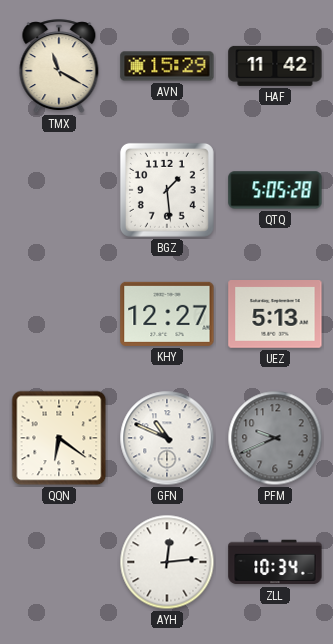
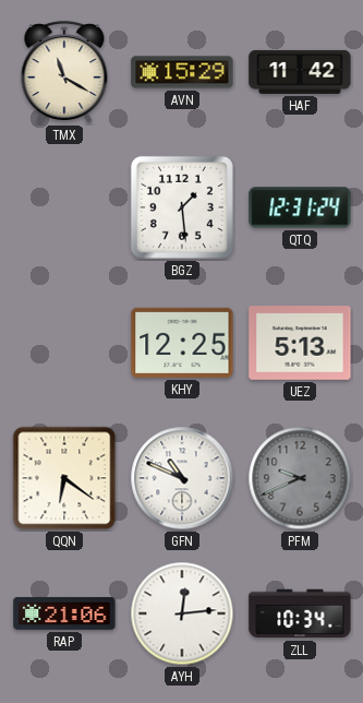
QTQ: 5:05 -> 12:31 (300, 207)
KHY: 12:27 -> 12:25 (182, 343)
RAP: none -> 21:06 (64, 613)
